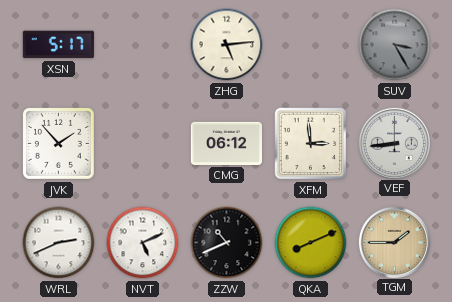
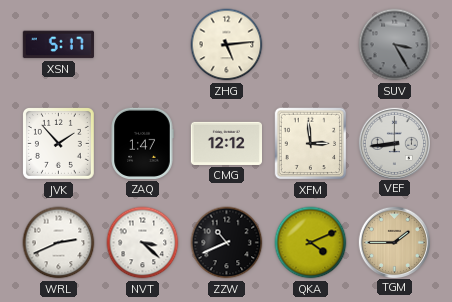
ZAQ: none -> 1:47 (142, 143)
CMG: 06:12 -> 12:12 (226, 143)
NVT: 5:11 -> 3:22 (143, 243)
QKA: 8:11 -> 4:11 (311, 243)
